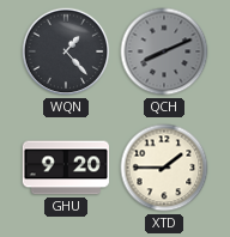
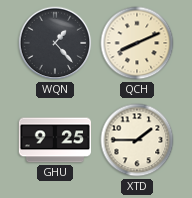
QCH dial: grey -> cream (137, 43)
GHU: 9:20 -> 9:25 (54, 140)
